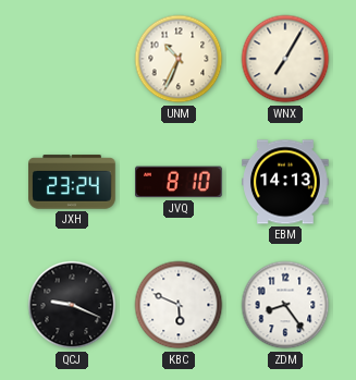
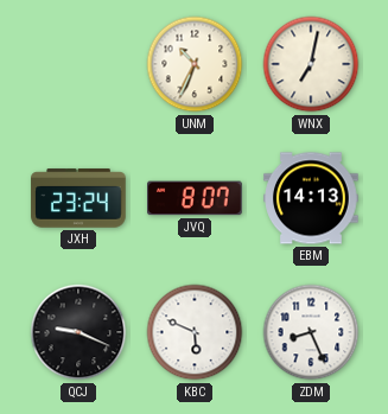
WNX: 7:05 -> 7:02 (311, 64)
JVQ: 8:10 -> 8:07 (196, 198)
ZDM: 8:24 -> 8:26 (311, 332)
